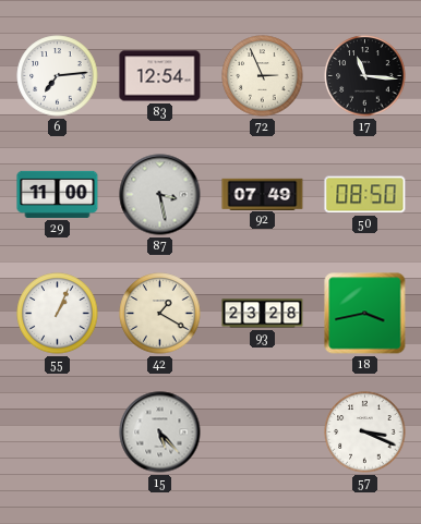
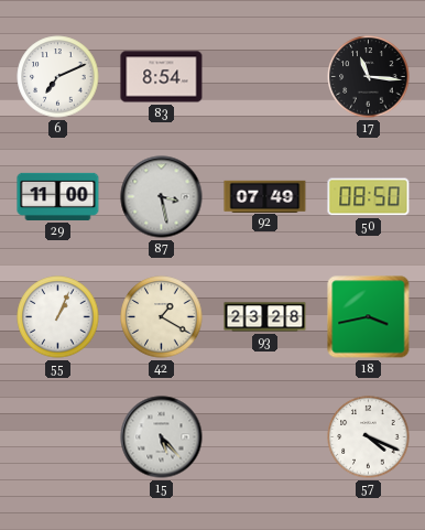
6: 7:14 -> 7:11 (58, 77)
83: 12:54 -> 8:54 (162, 77)
72: 2:56 -> none (263, 76)
57: 3:19 -> 4:19 (369, 437)
